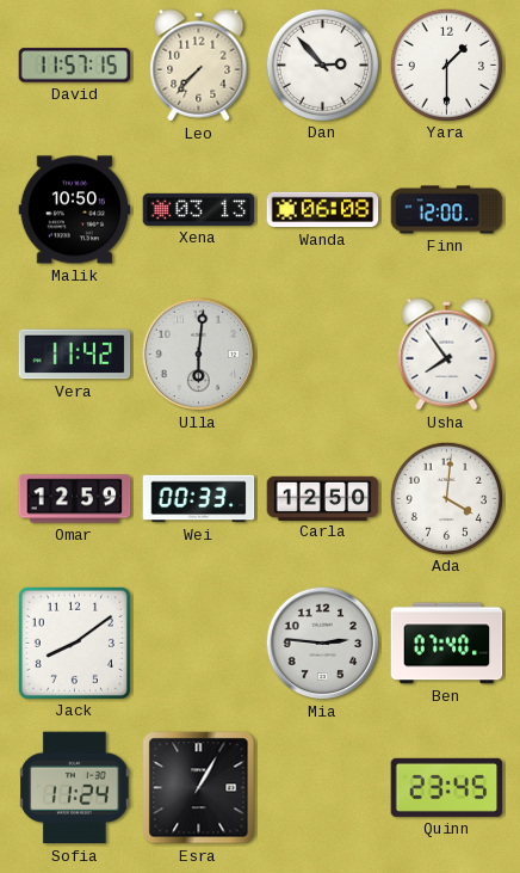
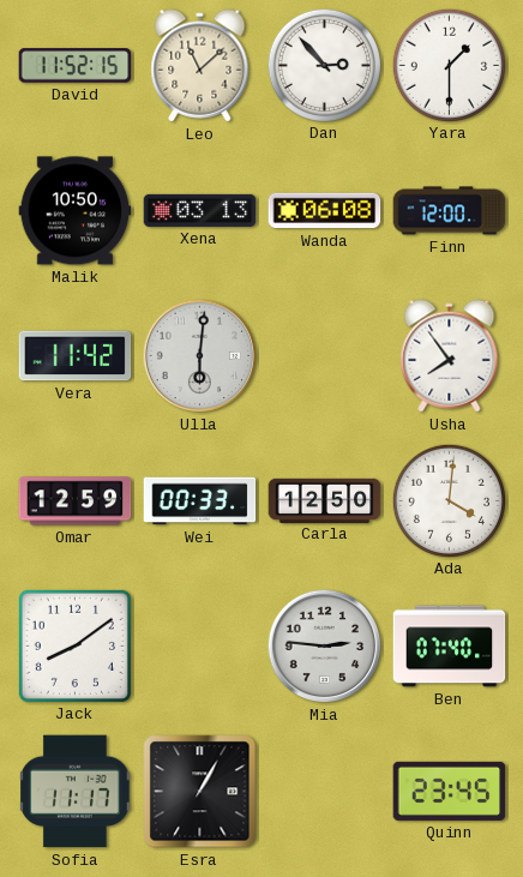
David: 11:57 -> 11:52 (76, 66)
Leo: 7:37 -> 11:08 (200, 66)
Sofia: 11:24 -> 11:17 (76, 792)
